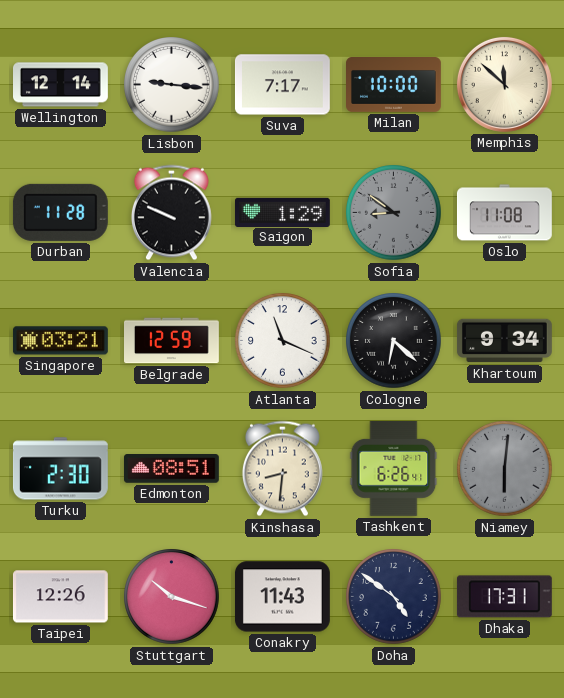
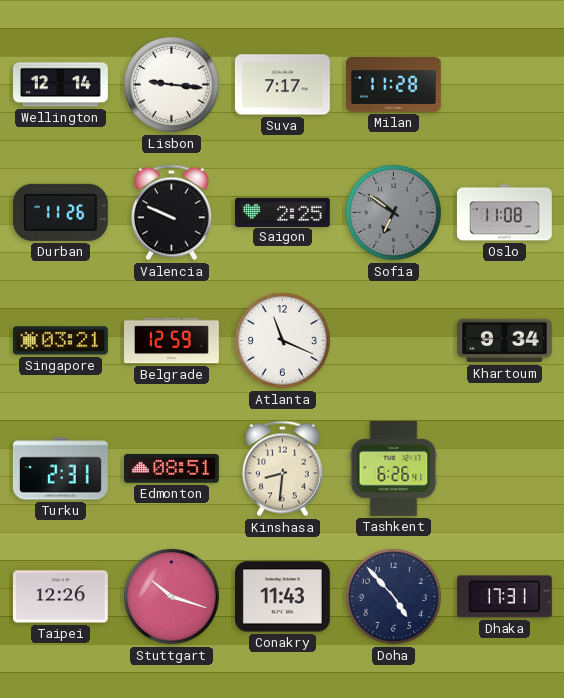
Milan: 10:00 -> 11:28 (394, 85)
Memphis: 11:52 -> none (504, 84)
Durban: 11:28 -> 11:26 (60, 212)
Saigon: 1:29 -> 2:25 (282, 212)
Sofia: 8:51 -> 6:51 (394, 213)
Cologne: 6:22 -> none (394, 341)
Turku: 2:30 -> 2:31 (60, 469)
Niamey: 6:01 -> none (505, 469)
Doha: 4:51 -> 4:53 (394, 597)
